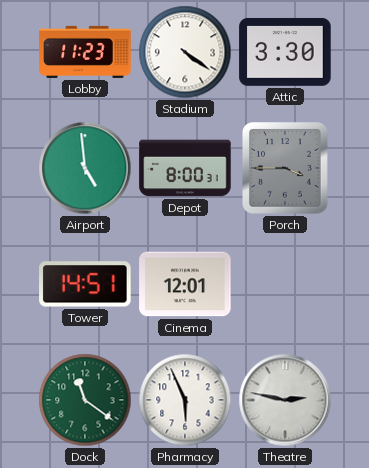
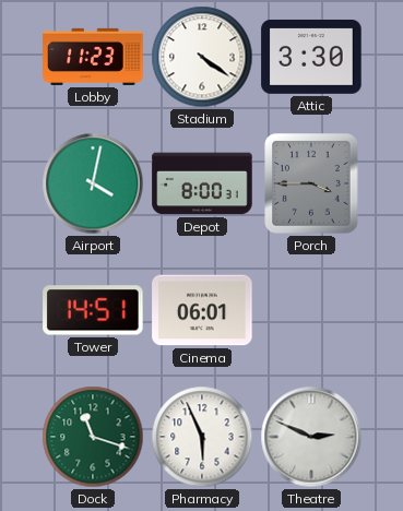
Airport: 4:59 -> 4:02 (93, 183)
Cinema: 12:01 -> 06:01 (202, 310)
Dock: 11:21 -> 11:18 (93, 437)
Theatre: 2:47 -> 2:49 (311, 437)
